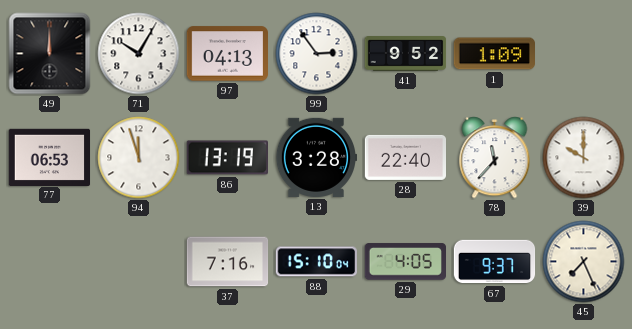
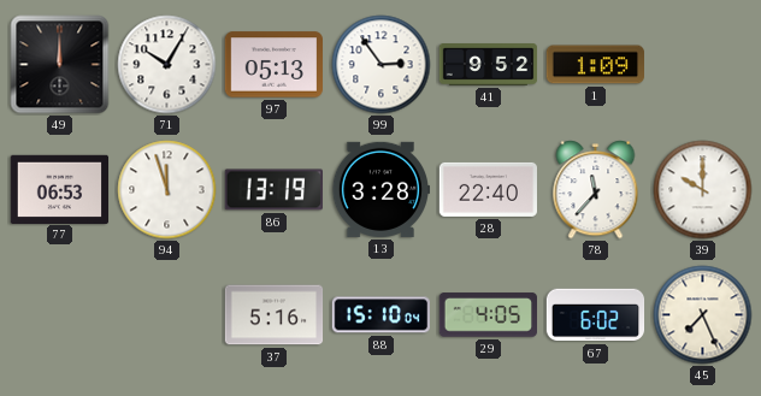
97: 04:13 -> 05:13 (273, 65)
37: 7:16 -> 5:16 (275, 315)
67: 9:37 -> 6:02 (596, 315)
